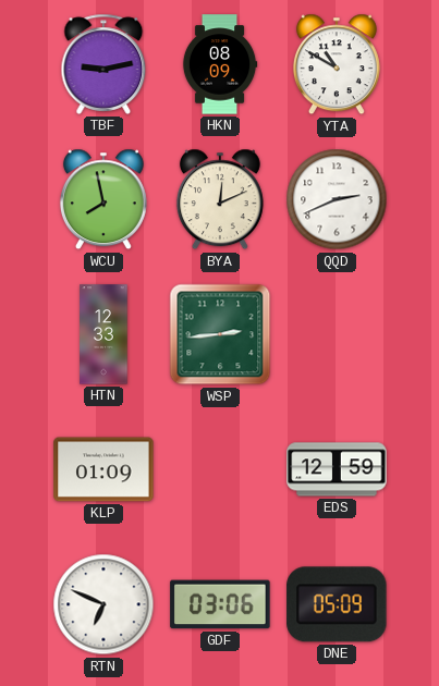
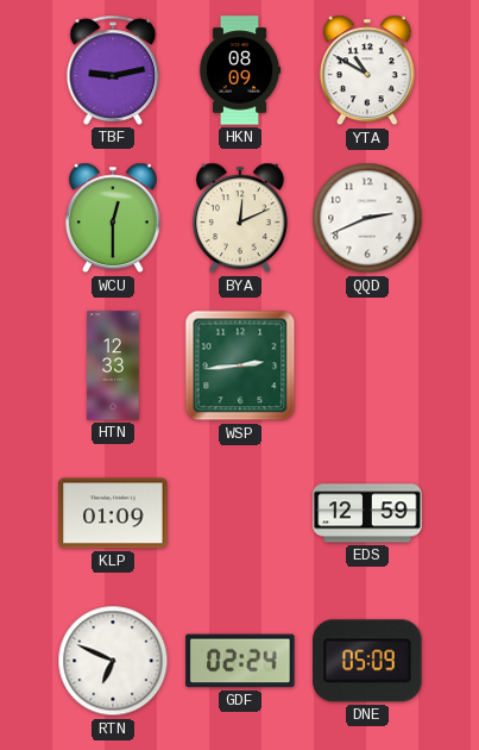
WCU: 7:58 -> 12:30 (113, 218)
GDF: 03:06 -> 02:24 (240, 661)
